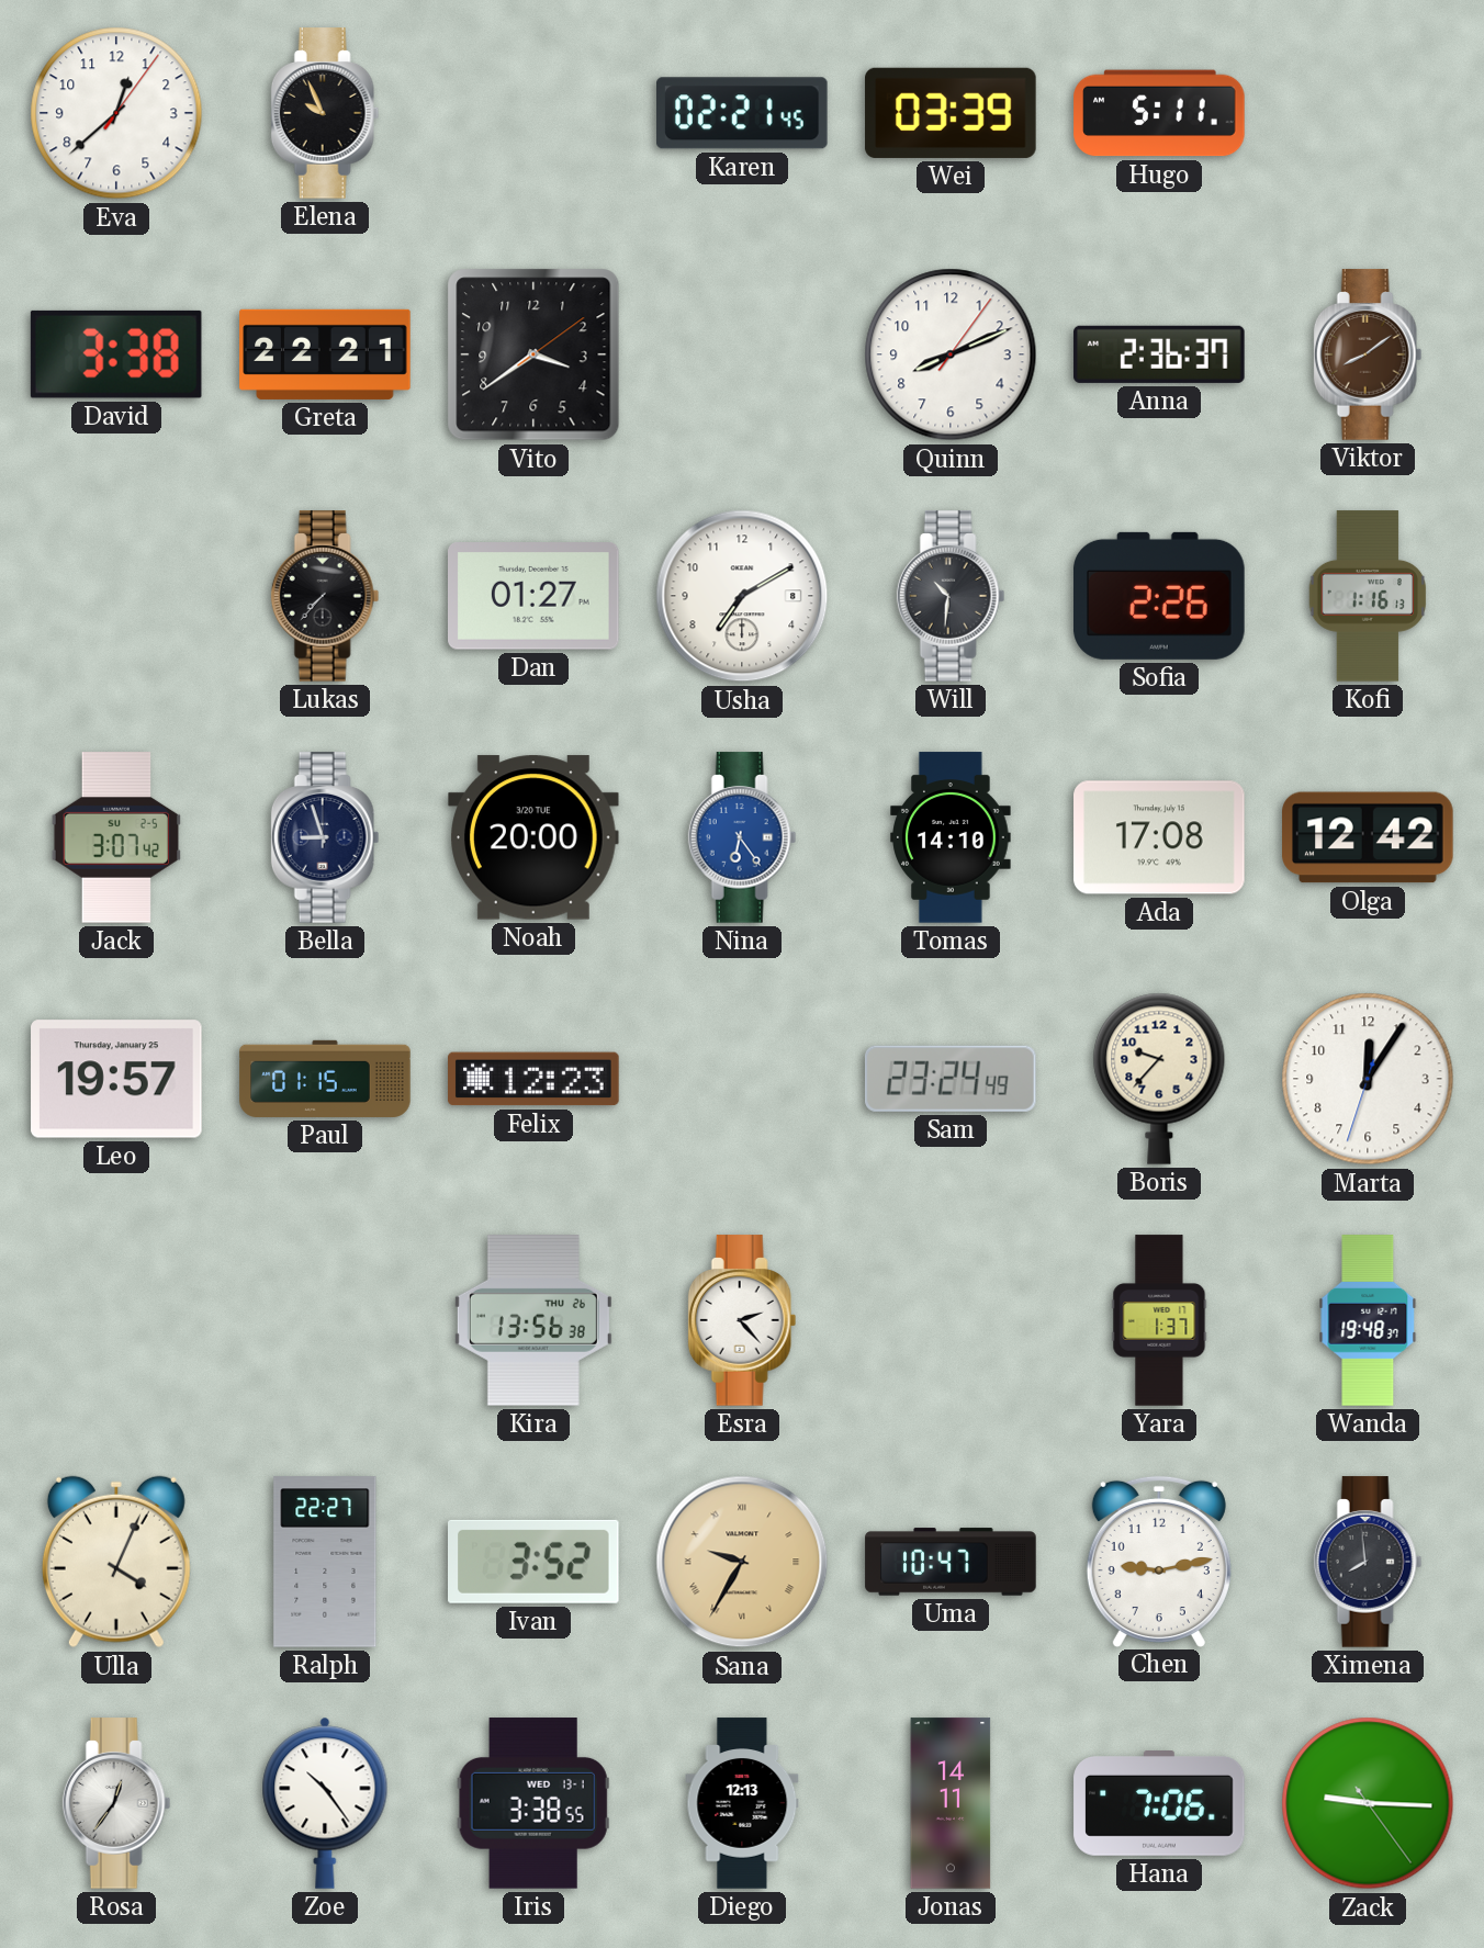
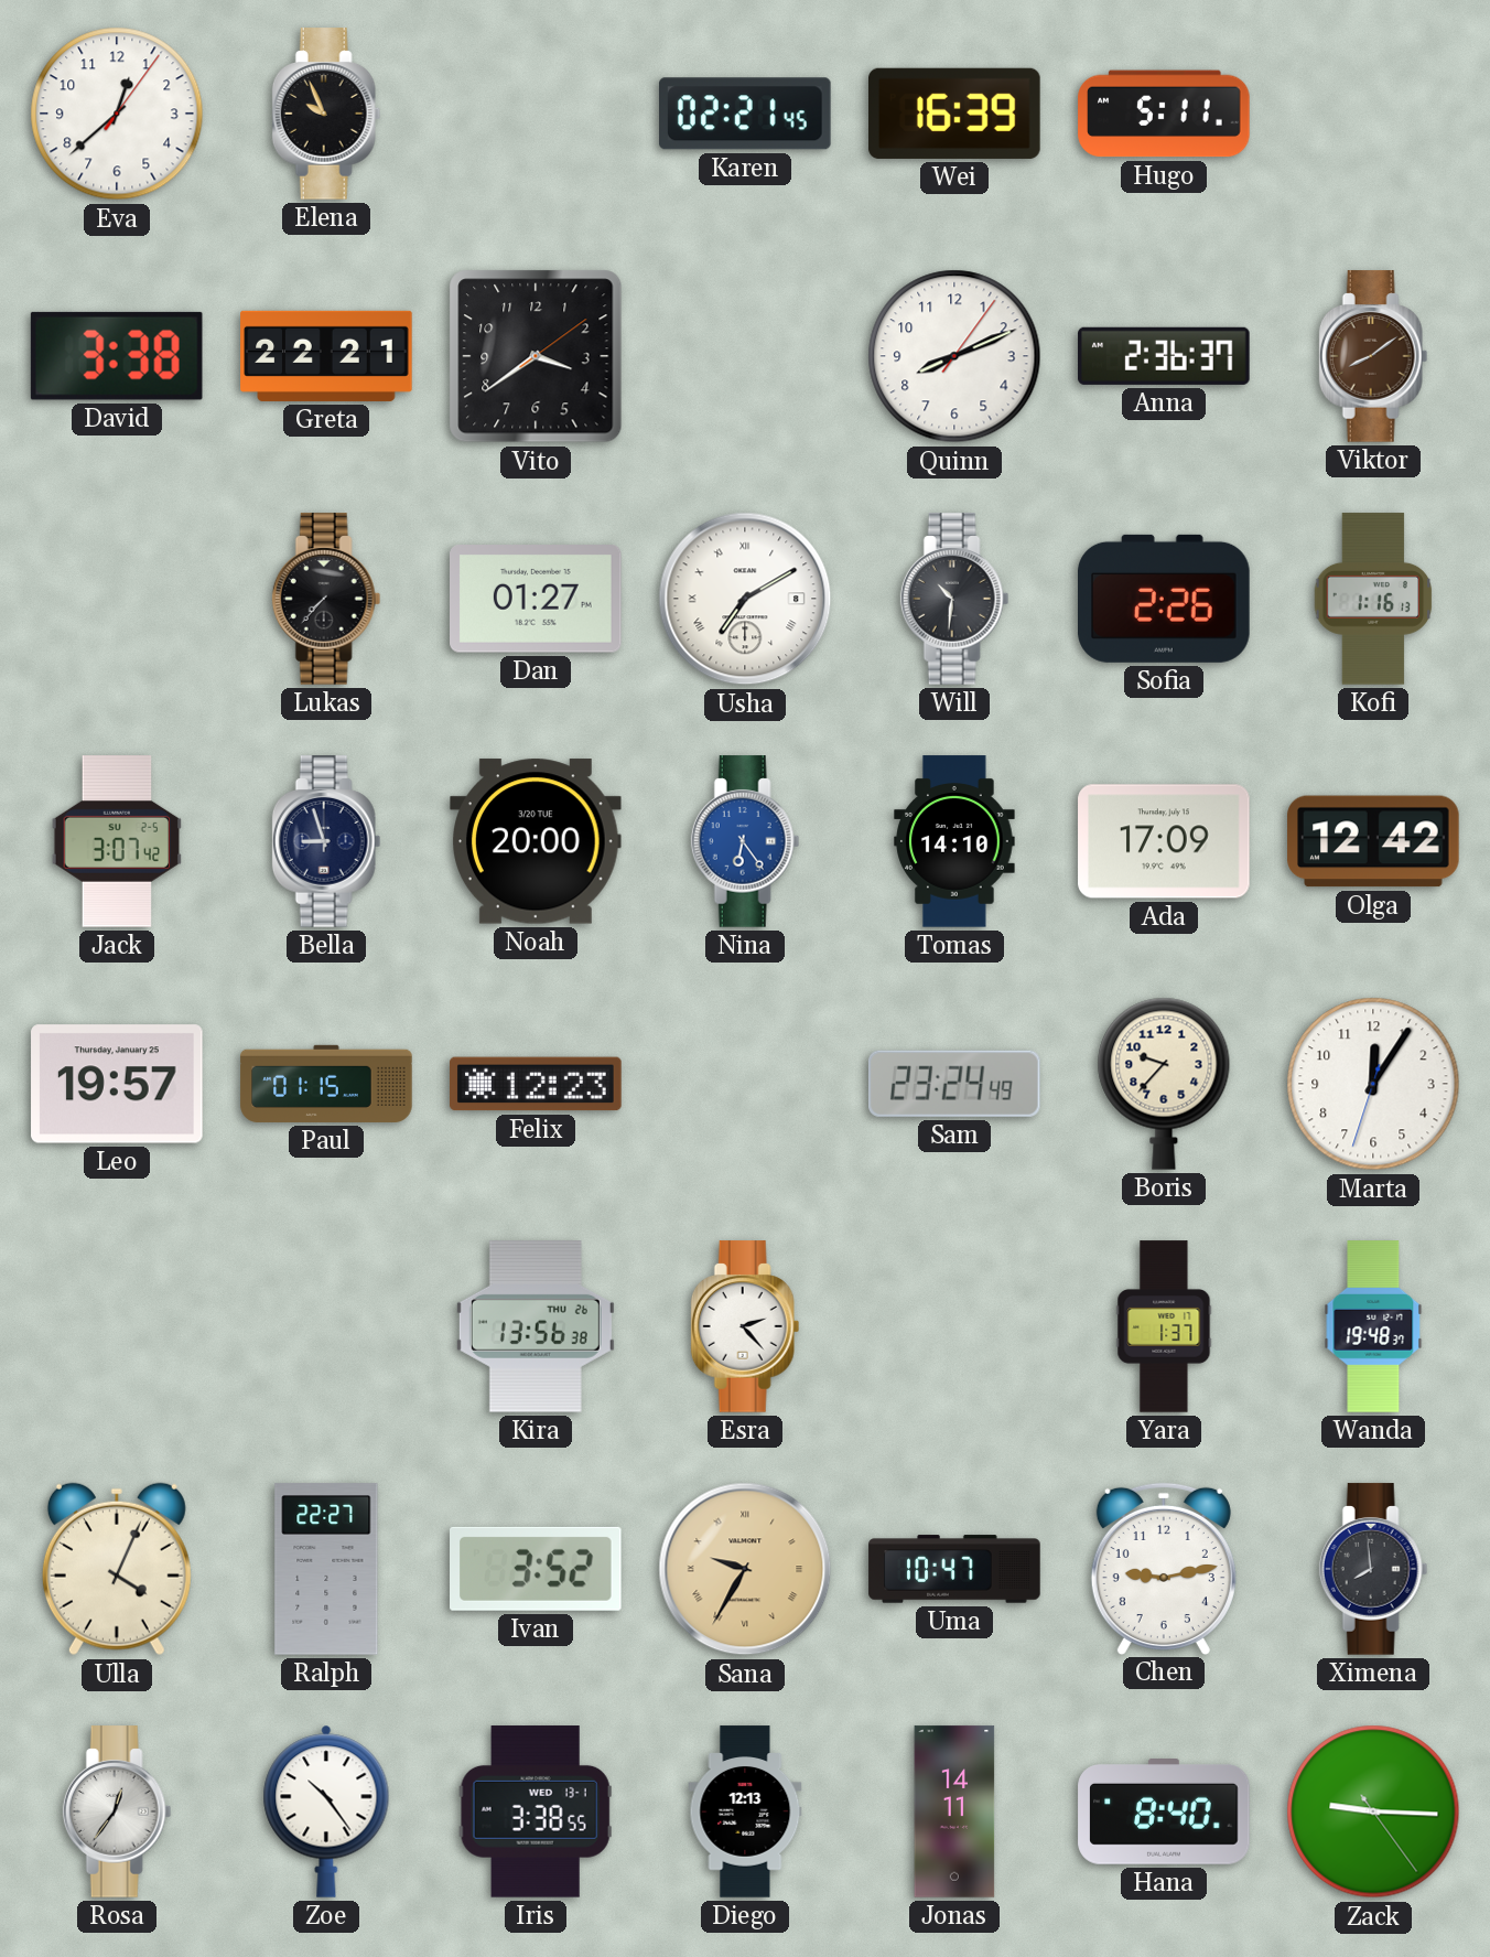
Wei: 03:39 -> 16:39 (954, 114)
Usha numerals: Arabic -> Roman (745, 599)
Ada: 17:08 -> 17:09 (1164, 841)
Hana: 7:06 -> 8:40 (1164, 1813)
